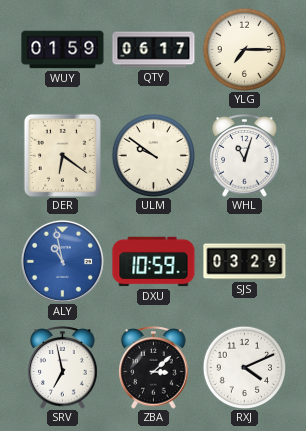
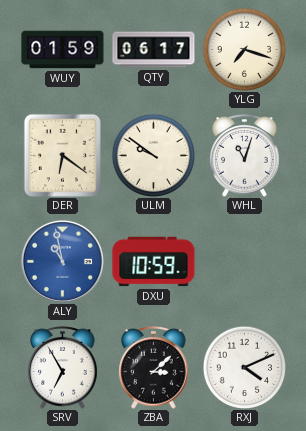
YLG: 7:15 -> 7:18 (244, 49)
SJS: 03:29 -> none (245, 262)
SRV: 6:58 -> 6:55 (63, 368)
